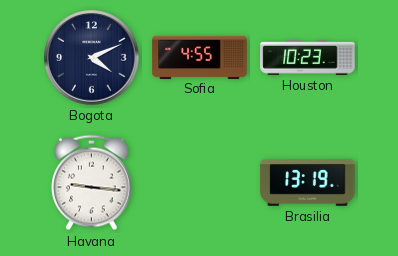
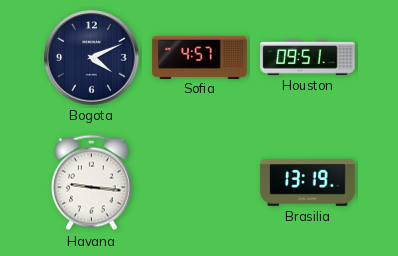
Sofia: 4:55 -> 4:57 (200, 57)
Houston: 10:23 -> 09:51 (308, 58)
